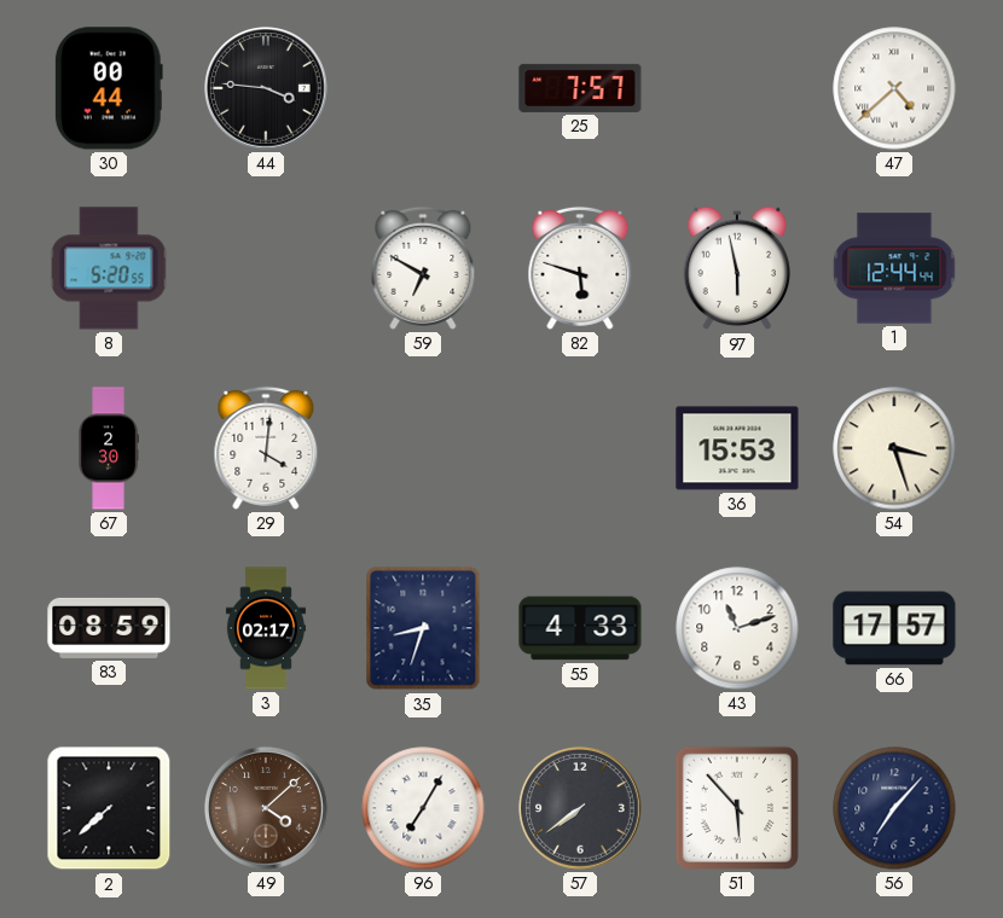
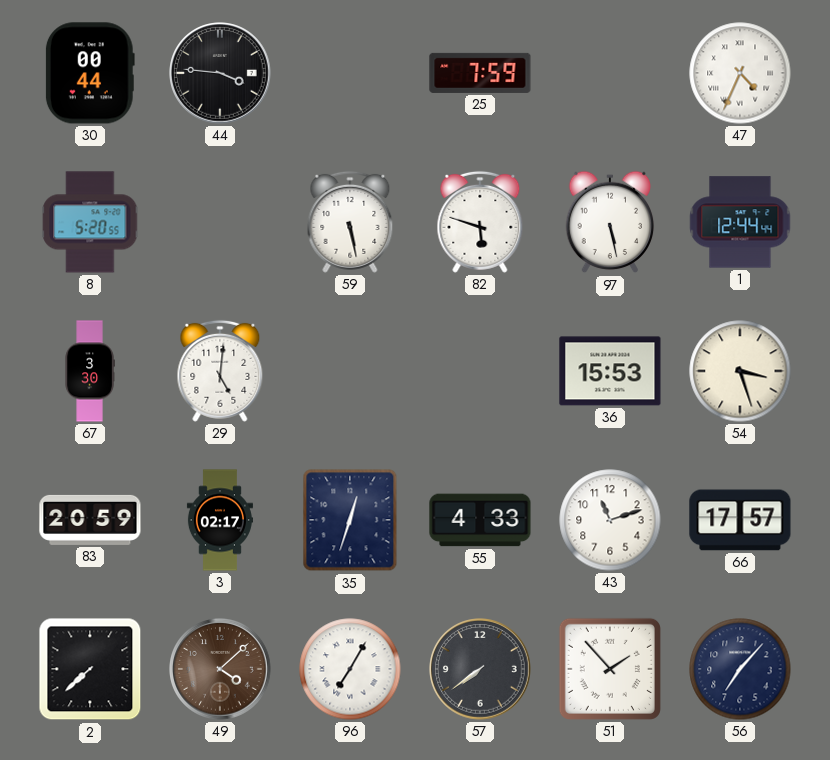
25: 7:57 -> 7:59 (480, 73)
47: 4:38 -> 4:34 (740, 73)
59: 6:50 -> 5:28 (350, 222)
97: 5:58 -> 5:28 (610, 222)
67: 2:30 -> 3:30 (90, 371)
29: 4:01 -> 5:01 (220, 371)
83: 08:59 -> 20:59 (90, 520)
35: 8:33 -> 12:33 (350, 520)
51: 5:53 -> 1:53 (610, 669)
